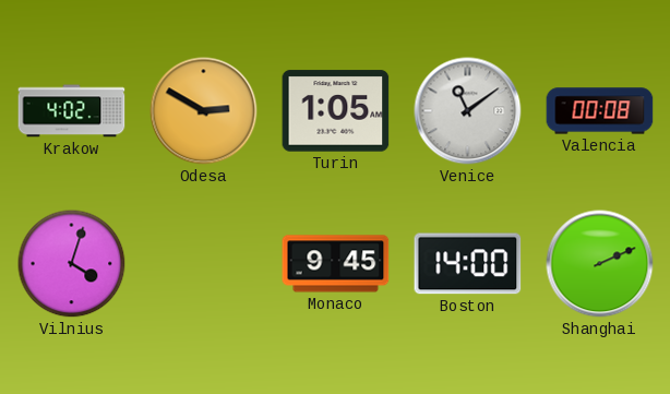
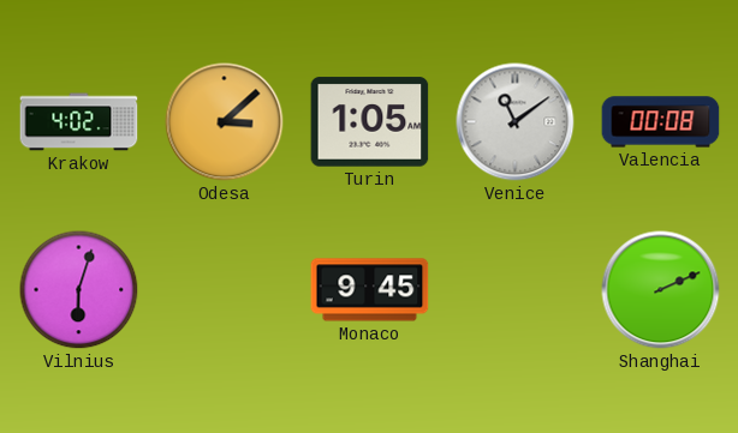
Odesa: 2:50 -> 3:08 (225, 122)
Vilnius: 4:03 -> 6:03 (79, 290)
Boston: 14:00 -> none (468, 264)
